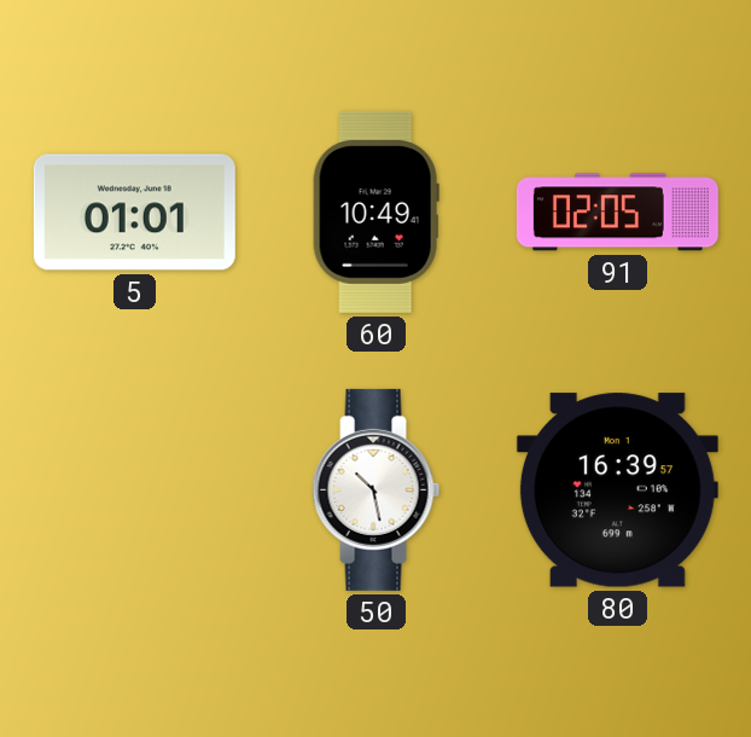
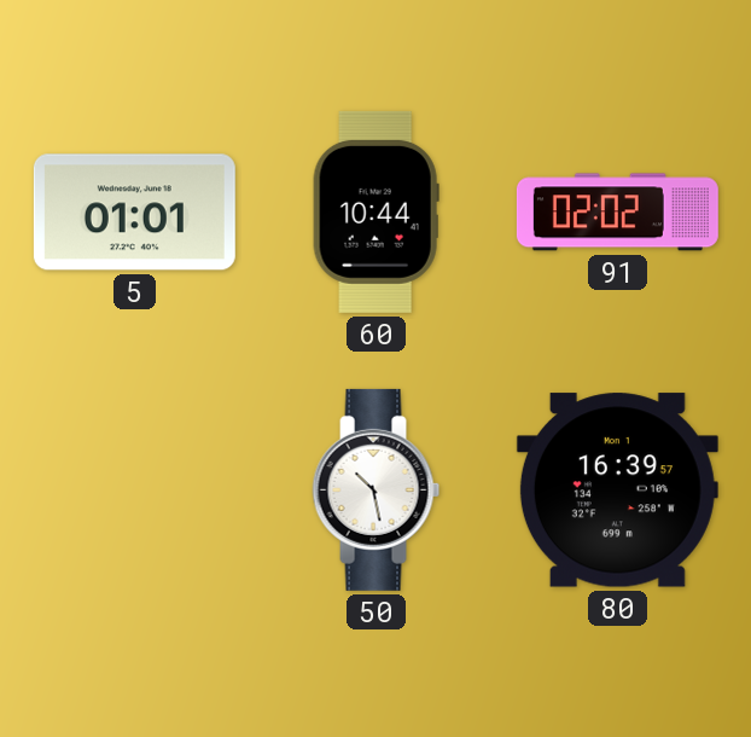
60: 10:49 -> 10:44 (375, 211)
91: 02:05 -> 02:02 (617, 213)
